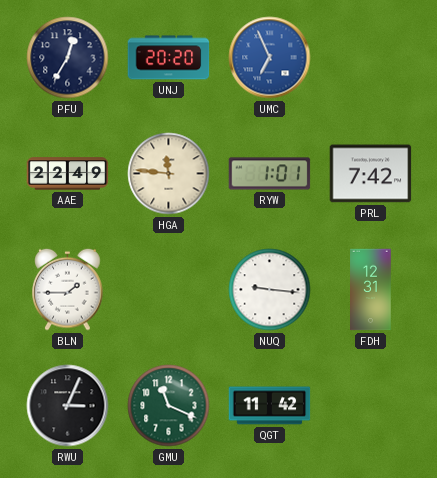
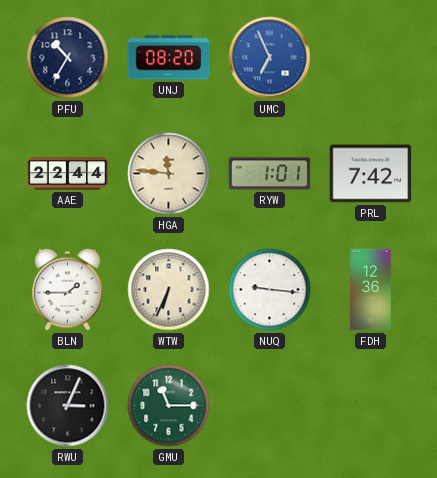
PFU: 12:35 -> 10:35 (68, 58)
UNJ: 20:20 -> 08:20 (169, 58)
AAE: 22:49 -> 22:44 (68, 174)
WTW: none -> 6:34 (169, 290)
FDH: 12:31 -> 12:36 (371, 290)
GMU: 11:19 -> 11:15 (169, 406)
QGT: 11:42 -> none (270, 406)
